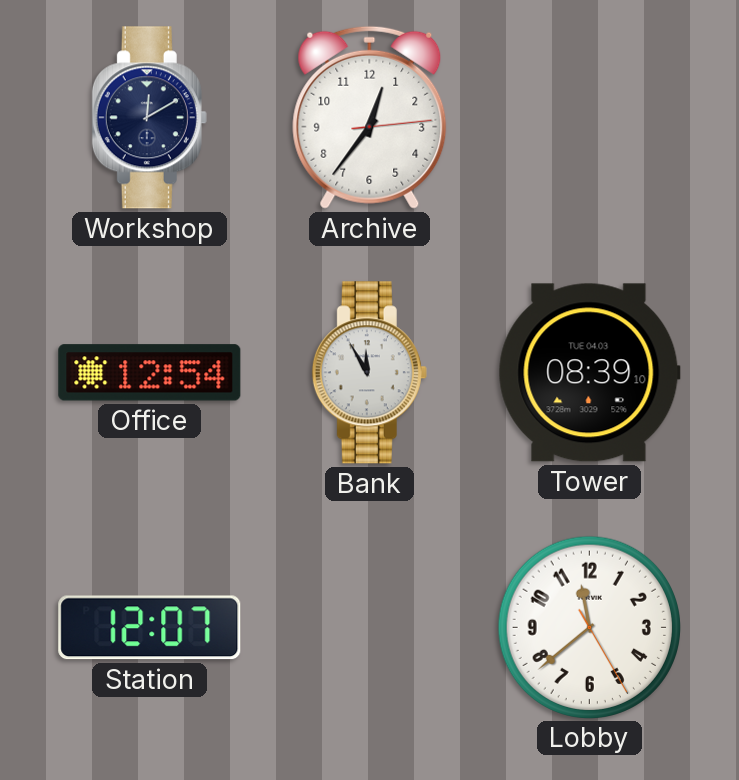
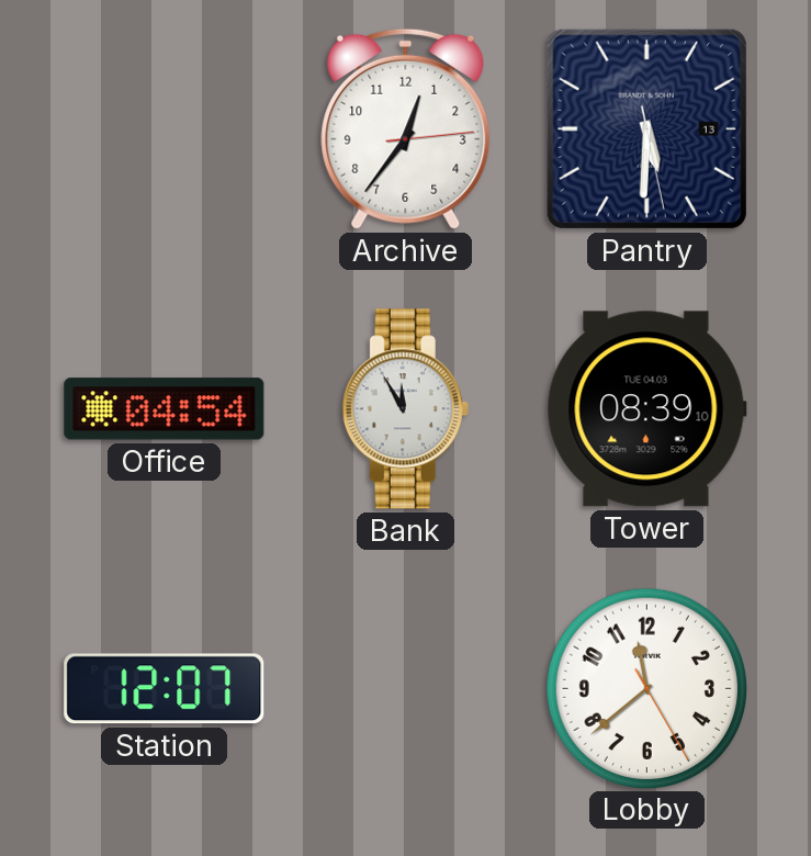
Workshop: 12:10 -> none (149, 118)
Pantry: none -> 5:30 (646, 128)
Office: 12:54 -> 04:54 (165, 409)
